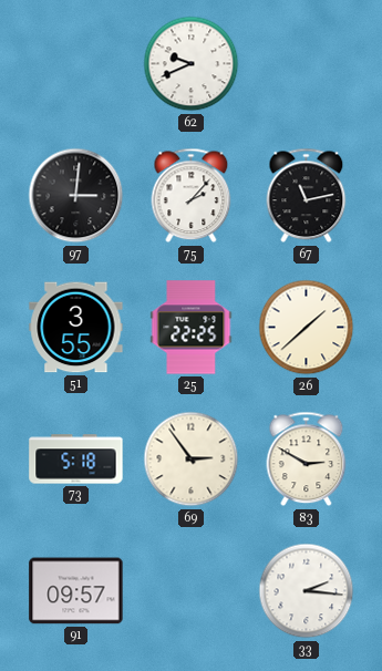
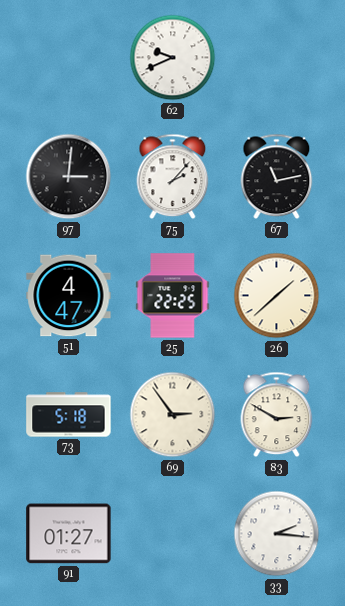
51: 3:55 -> 4:47 (69, 296)
91: 09:57 -> 01:27 (69, 534)
